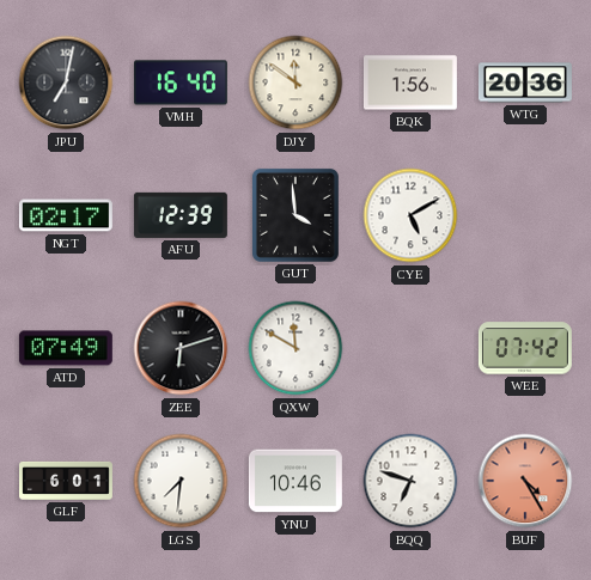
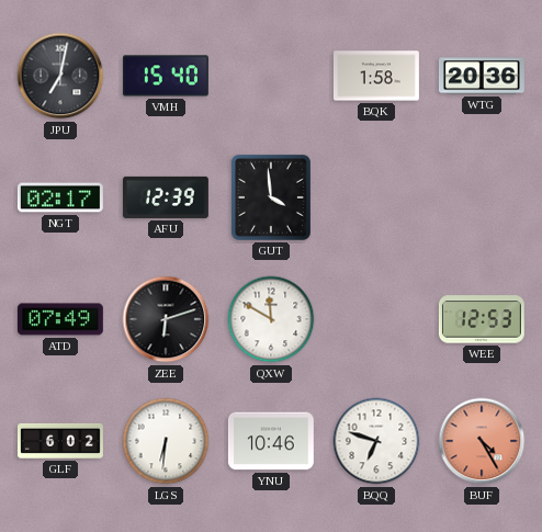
VMH: 16:40 -> 15:40 (166, 76)
DJY: 11:51 -> none (295, 83)
BQK: 1:56 -> 1:58 (376, 76)
CYE: 5:10 -> none (410, 215)
WEE: 07:42 -> 12:53 (482, 319)
GLF: 6:01 -> 6:02 (61, 441)
LGS: 7:31 -> 6:31 (166, 441)
